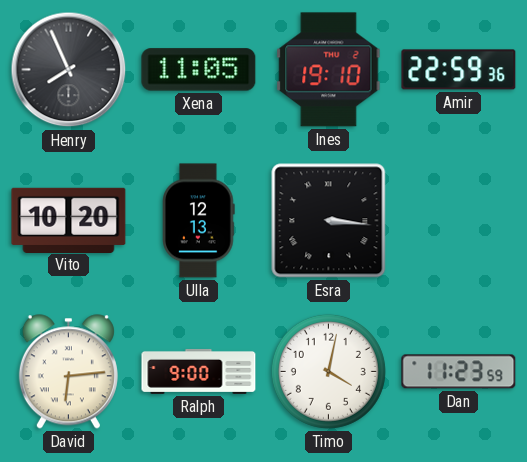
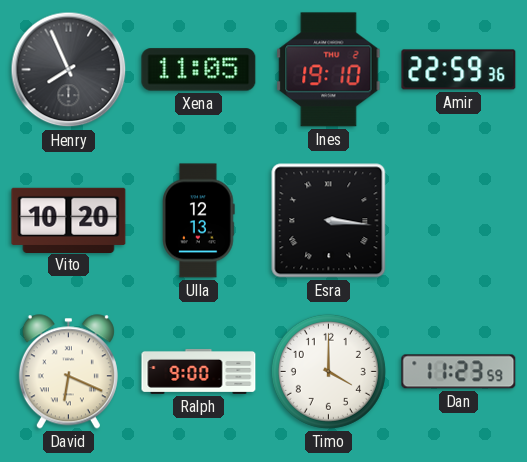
David: 6:14 -> 6:19 (68, 372)
Timo: 4:02 -> 4:00 (328, 371)
